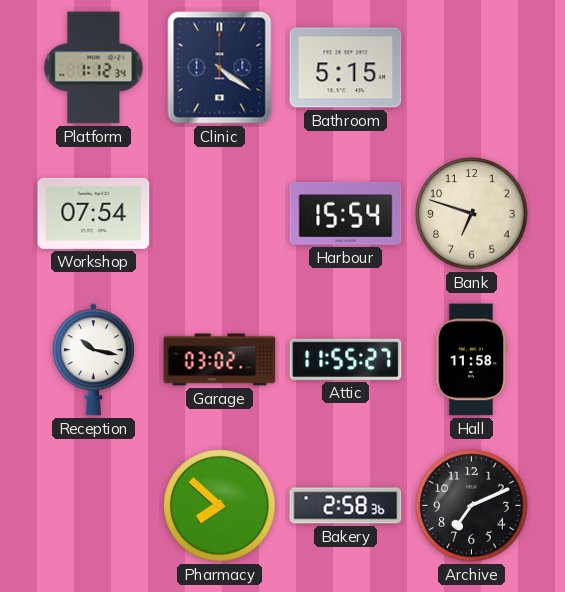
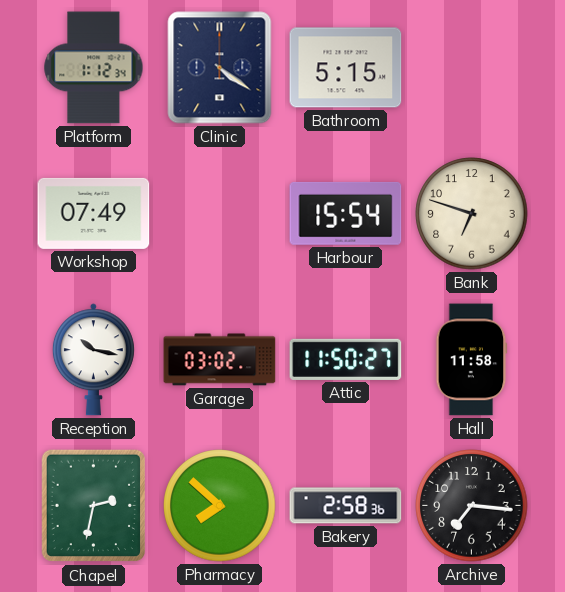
Workshop: 07:54 -> 07:49 (94, 213)
Attic: 11:55 -> 11:50 (346, 359)
Chapel: none -> 2:32 (94, 506)
Archive: 7:11 -> 7:16 (472, 506)
